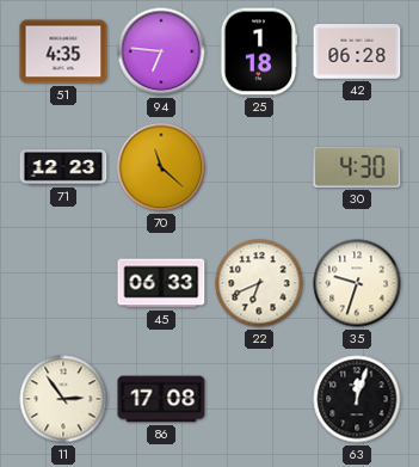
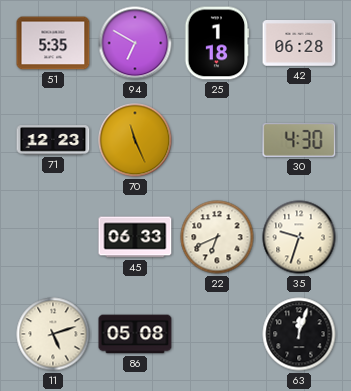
51: 4:35 -> 5:35 (53, 43)
94: 6:46 -> 6:50 (135, 43)
70: 11:22 -> 11:26 (135, 140)
11: 2:54 -> 5:12 (53, 334)
86: 17:08 -> 05:08 (135, 334)
